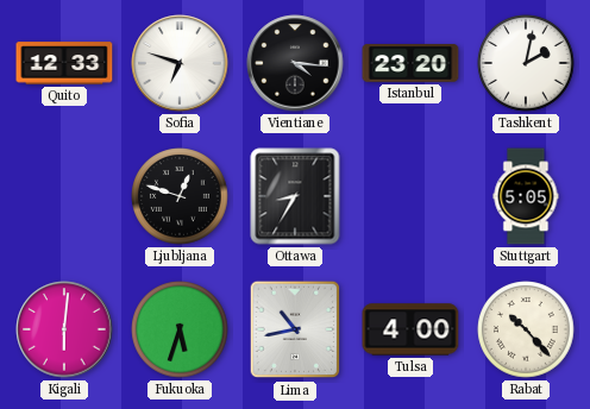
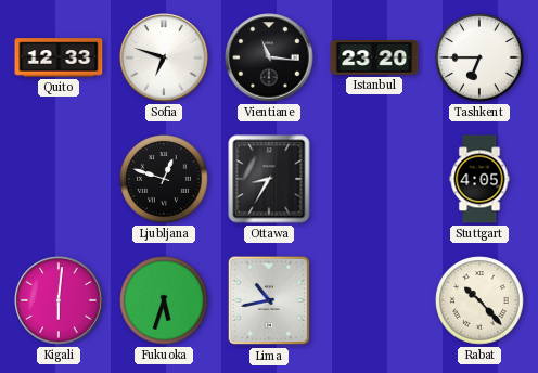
Vientiane: 4:16 -> 11:16 (269, 57)
Tashkent: 2:02 -> 6:45 (479, 57)
Stuttgart: 5:05 -> 4:05 (479, 179)
Tulsa: 4:00 -> none (410, 329)
